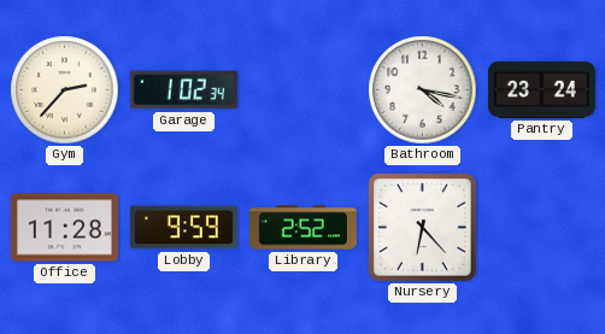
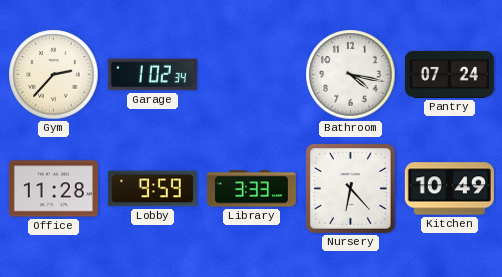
Pantry: 23:24 -> 07:24 (449, 74)
Library: 2:52 -> 3:33 (251, 189)
Kitchen: none -> 10:49 (449, 189)
